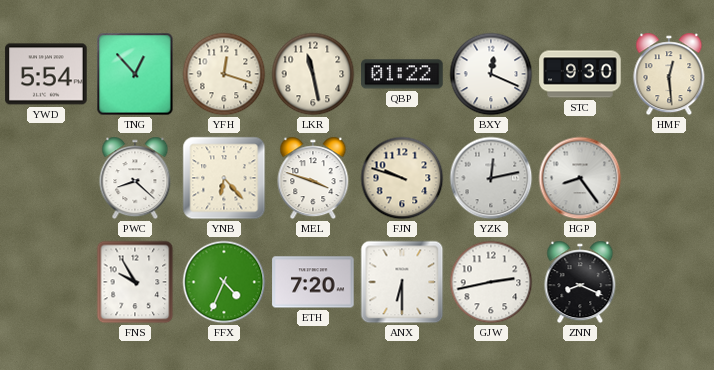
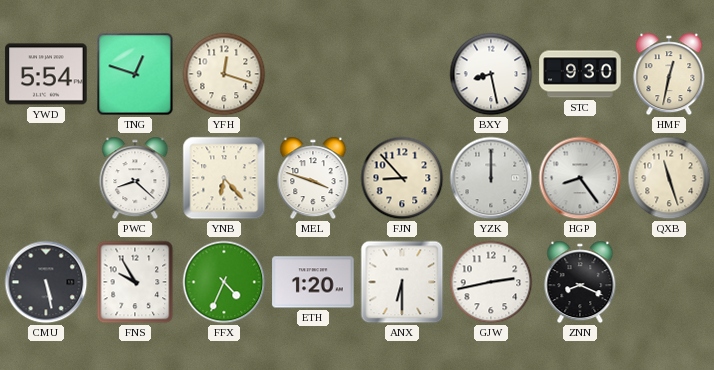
TNG: 12:53 -> 12:48 (135, 74)
LKR: 11:28 -> none (313, 74)
QBP: 01:22 -> none (402, 74)
BXY: 12:19 -> 8:28 (491, 74)
HMF: 12:29 -> 12:32 (669, 74)
FJN: 9:48 -> 8:53 (402, 178)
YZK: 12:13 -> 12:00 (491, 178)
QXB: none -> 11:27 (669, 178)
CMU: none -> 5:28 (46, 282)
ETH: 7:20 -> 1:20 (313, 282)
